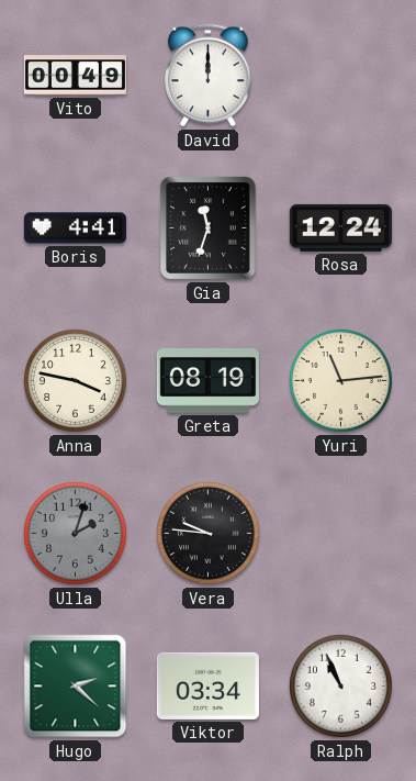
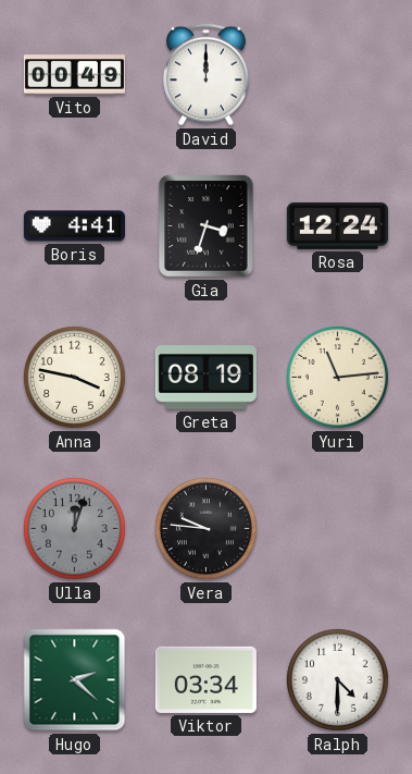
Gia: 11:33 -> 3:33 (207, 226)
Ulla: 2:03 -> 12:03 (74, 528)
Ralph: 10:56 -> 4:30 (337, 679)
